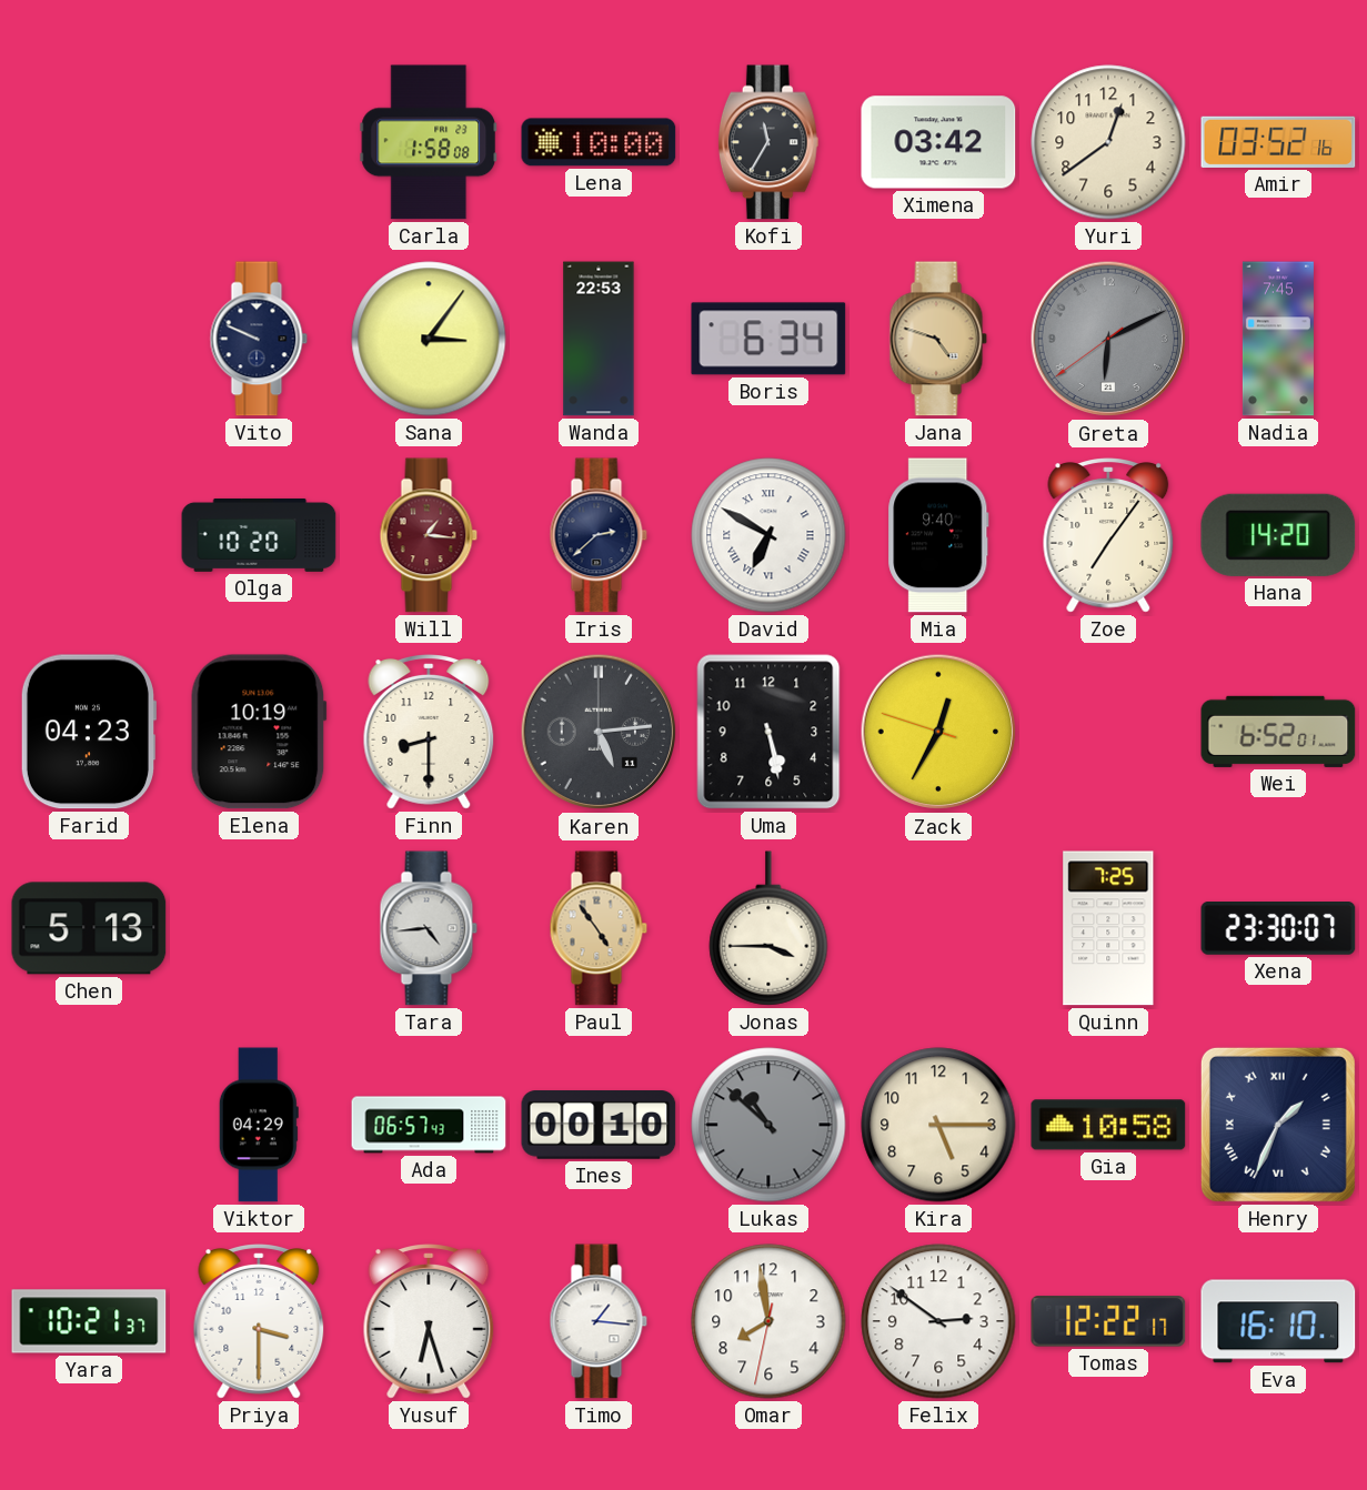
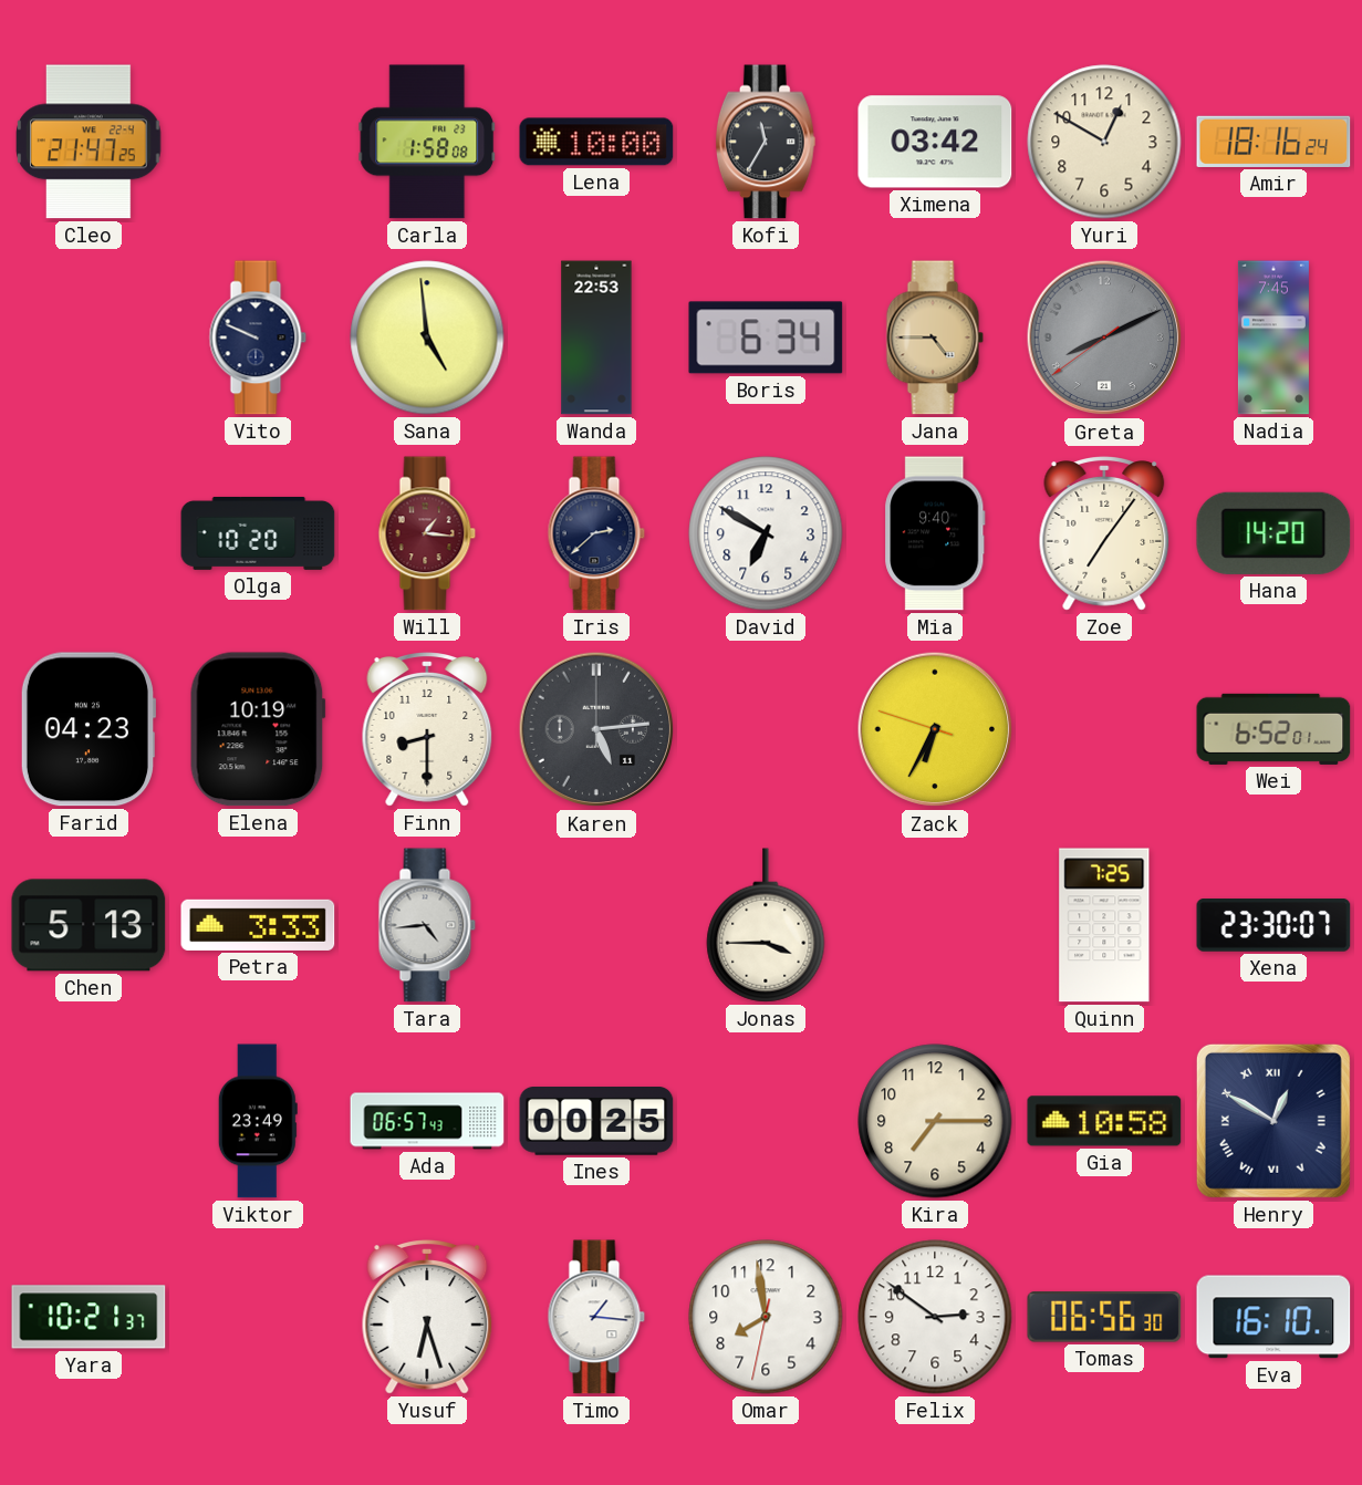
Cleo: none -> 21:47 (90, 142)
Yuri: 12:39 -> 12:50 (1104, 142)
Amir: 03:52 -> 18:16 (1273, 142)
Sana: 3:06 -> 4:59 (427, 337)
Jana: 4:48 -> 4:45 (935, 337)
Greta: 6:10 -> 8:10 (1104, 337)
David numerals: Roman -> Arabic (766, 533)
Uma: 5:28 -> none (768, 732)
Zack: 12:34 -> 6:34 (935, 729)
Petra: none -> 3:33 (258, 925)
Paul: 4:54 -> none (599, 928)
Viktor: 04:29 -> 23:49 (258, 1121)
Ines: 00:10 -> 00:25 (596, 1122)
Lukas: 10:52 -> none (768, 1125)
Kira: 5:15 -> 7:15 (935, 1121)
Henry: 1:34 -> 12:50 (1273, 1121)
Priya: 3:30 -> none (259, 1321)
Tomas: 12:22 -> 06:56 (1104, 1317)
